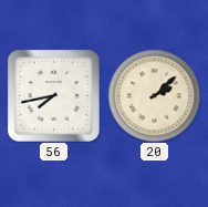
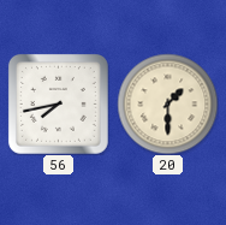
20: 2:08 -> 1:30 (167, 103)
